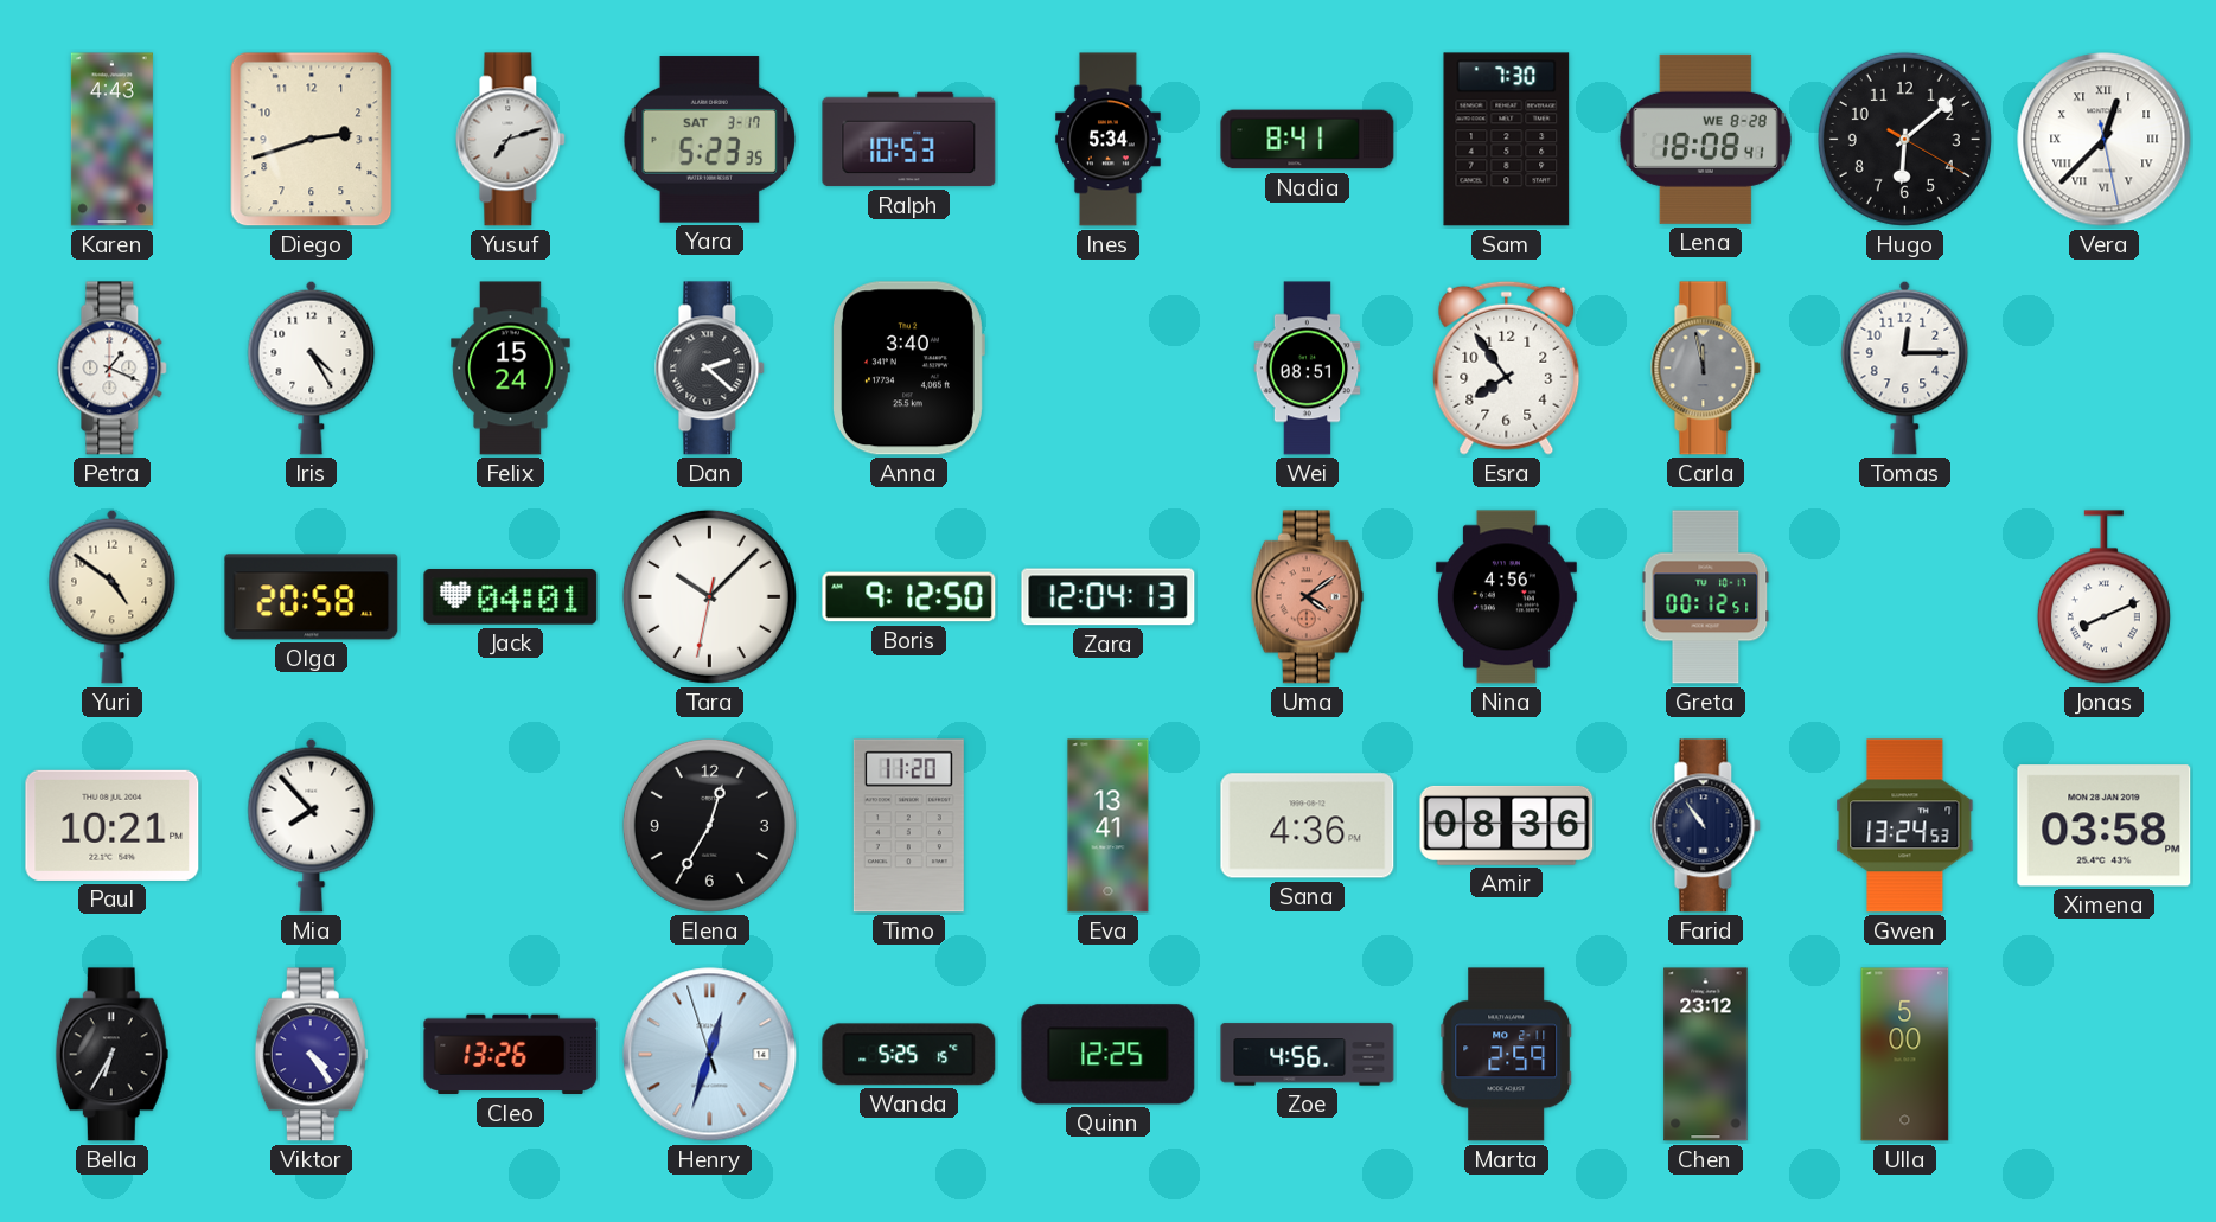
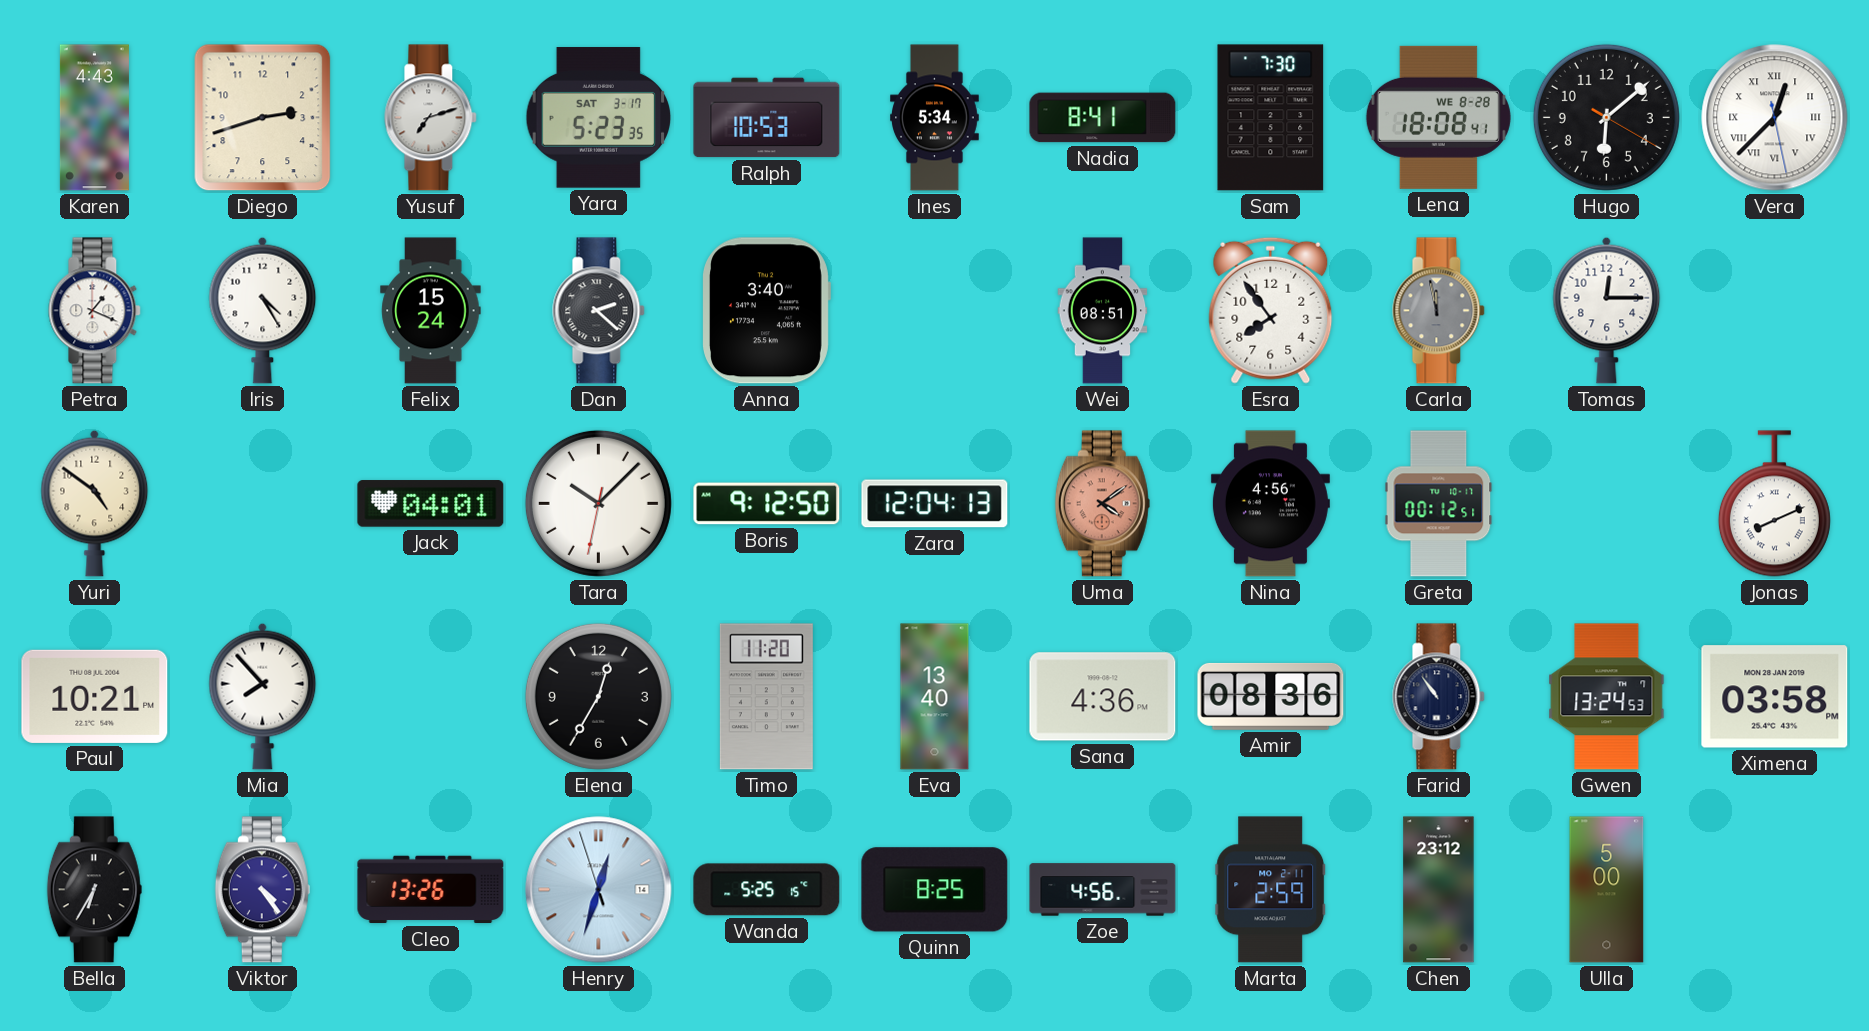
Olga: 20:58 -> none (312, 597)
Eva: 13:41 -> 13:40 (935, 697)
Quinn: 12:25 -> 8:25 (935, 890)
